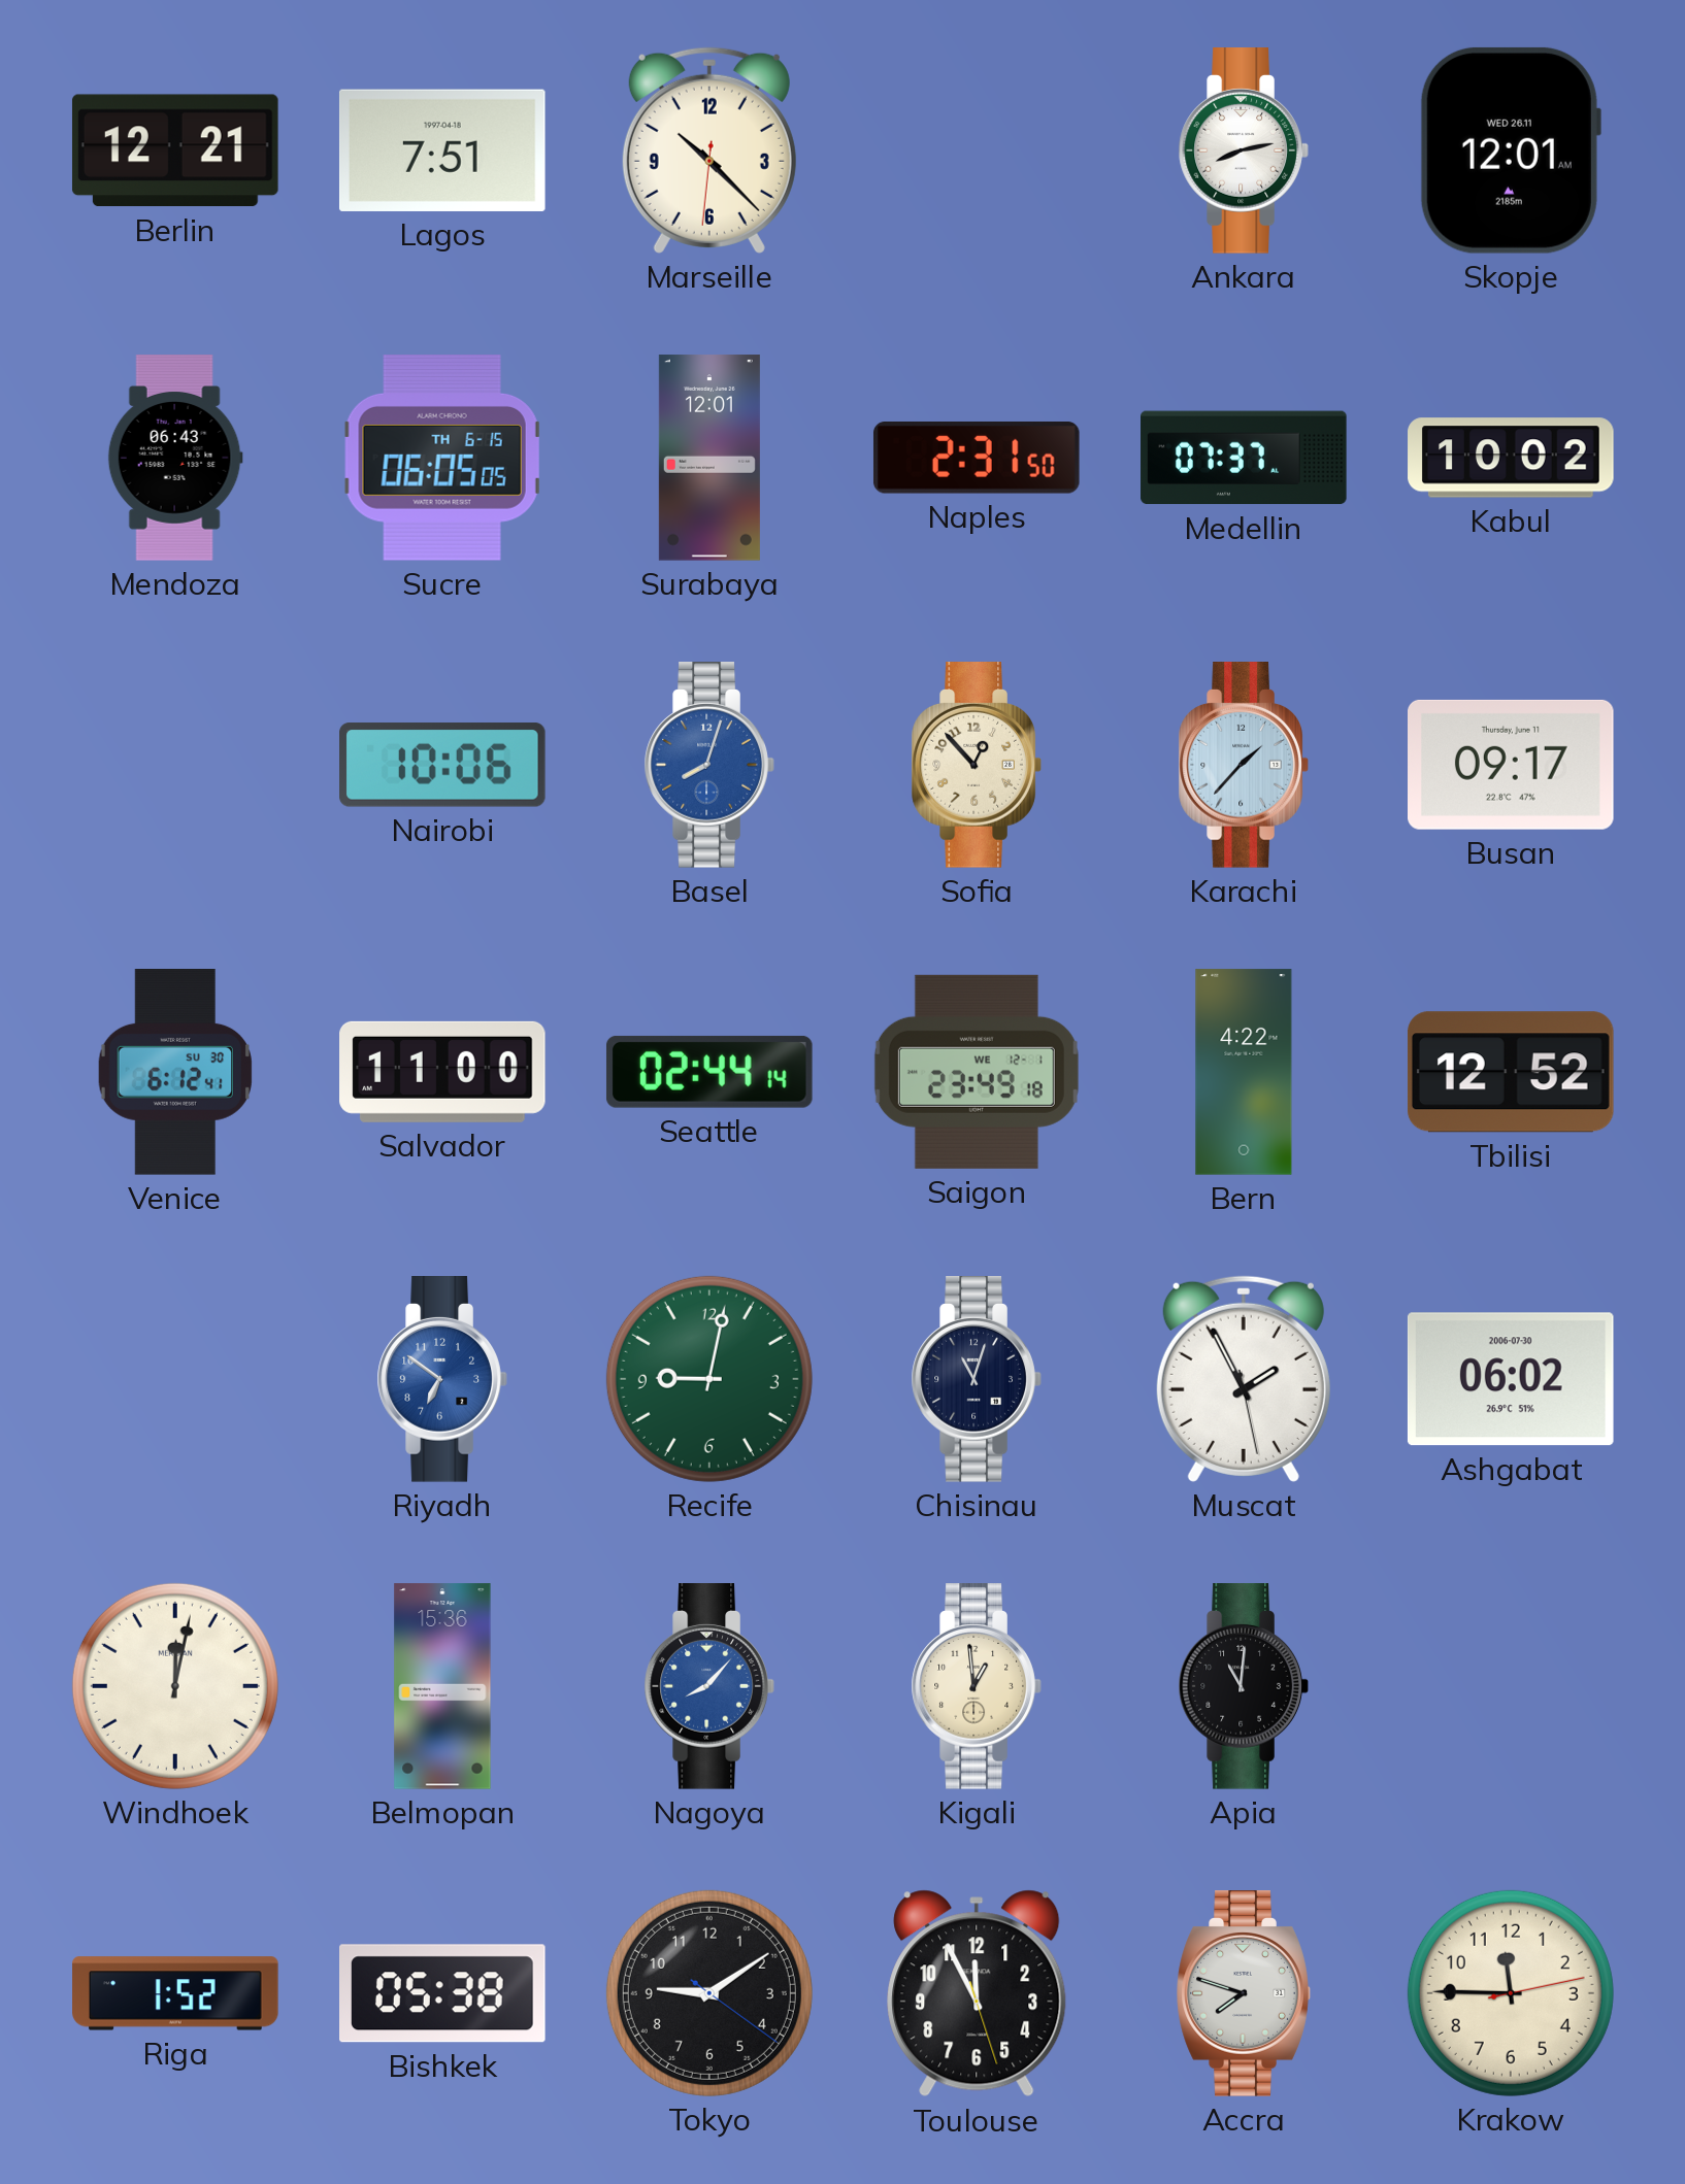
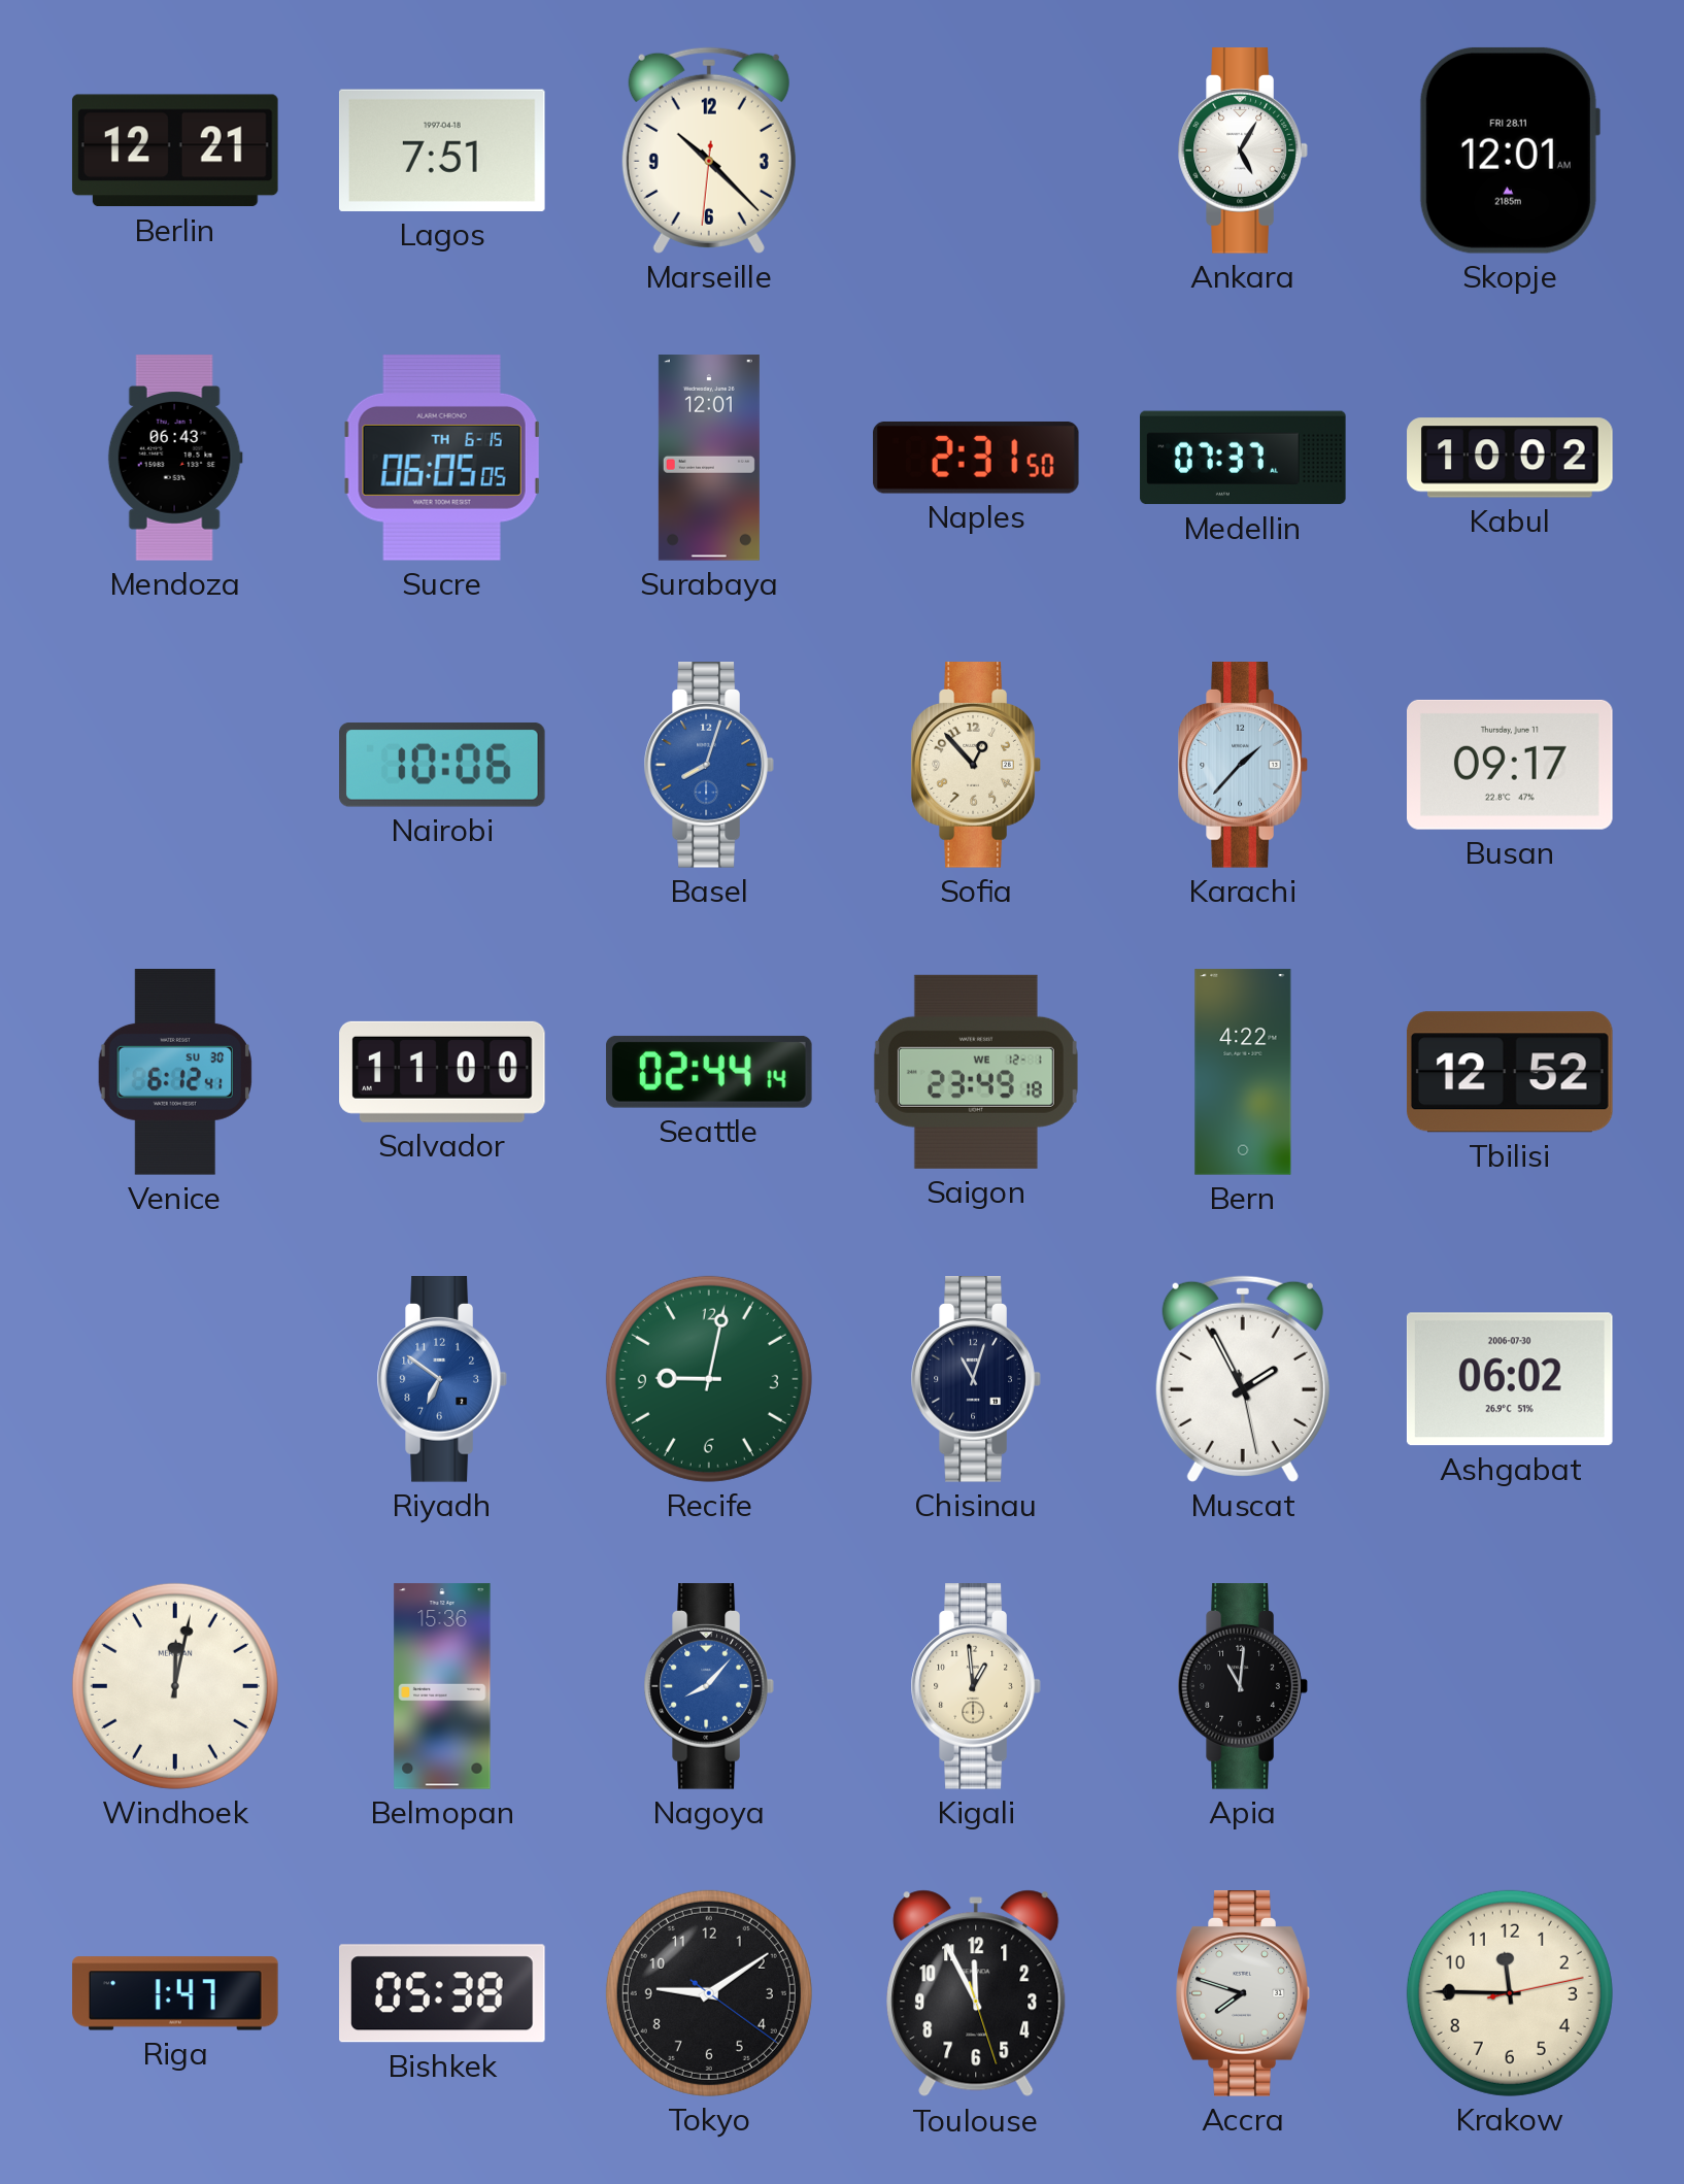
Ankara: 8:13 -> 5:05 (1243, 152)
Skopje date: WED 26.11 -> FRI 28.11 (1509, 150)
Riga: 1:52 -> 1:47 (175, 1993)
